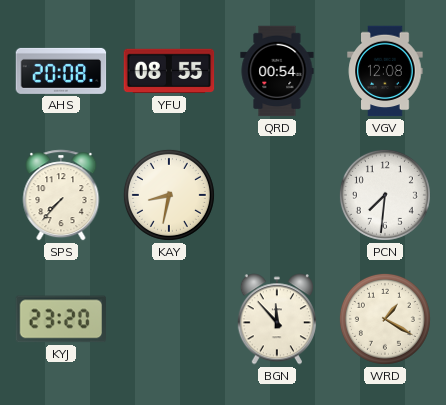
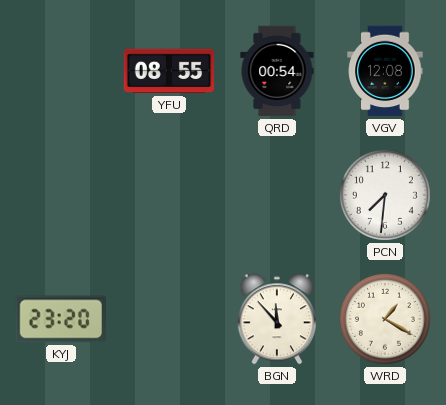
AHS: 20:08 -> none (61, 71)
SPS: 7:37 -> none (61, 195)
KAY: 8:32 -> none (169, 195)
